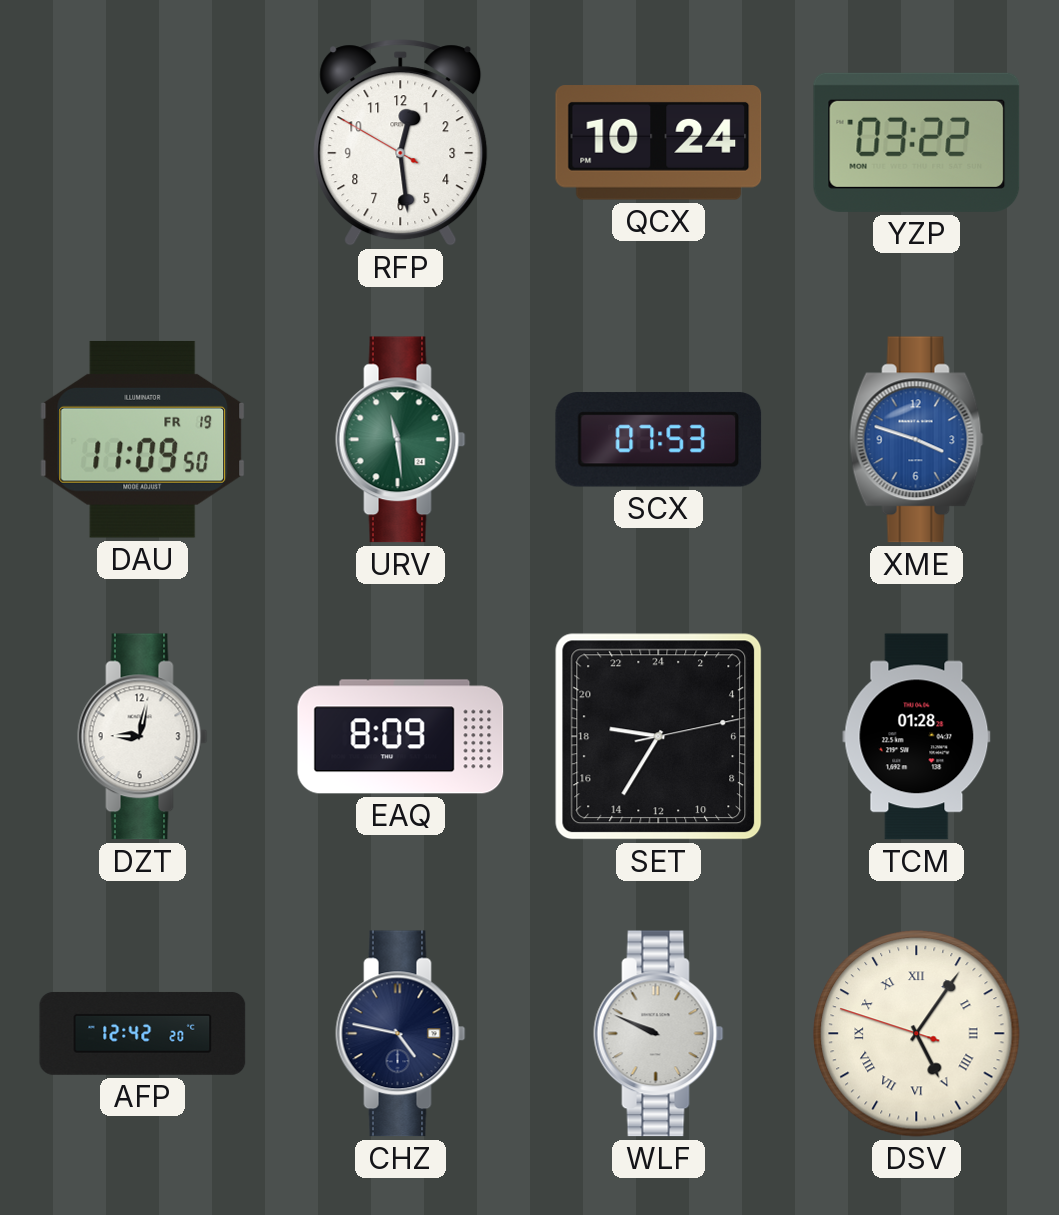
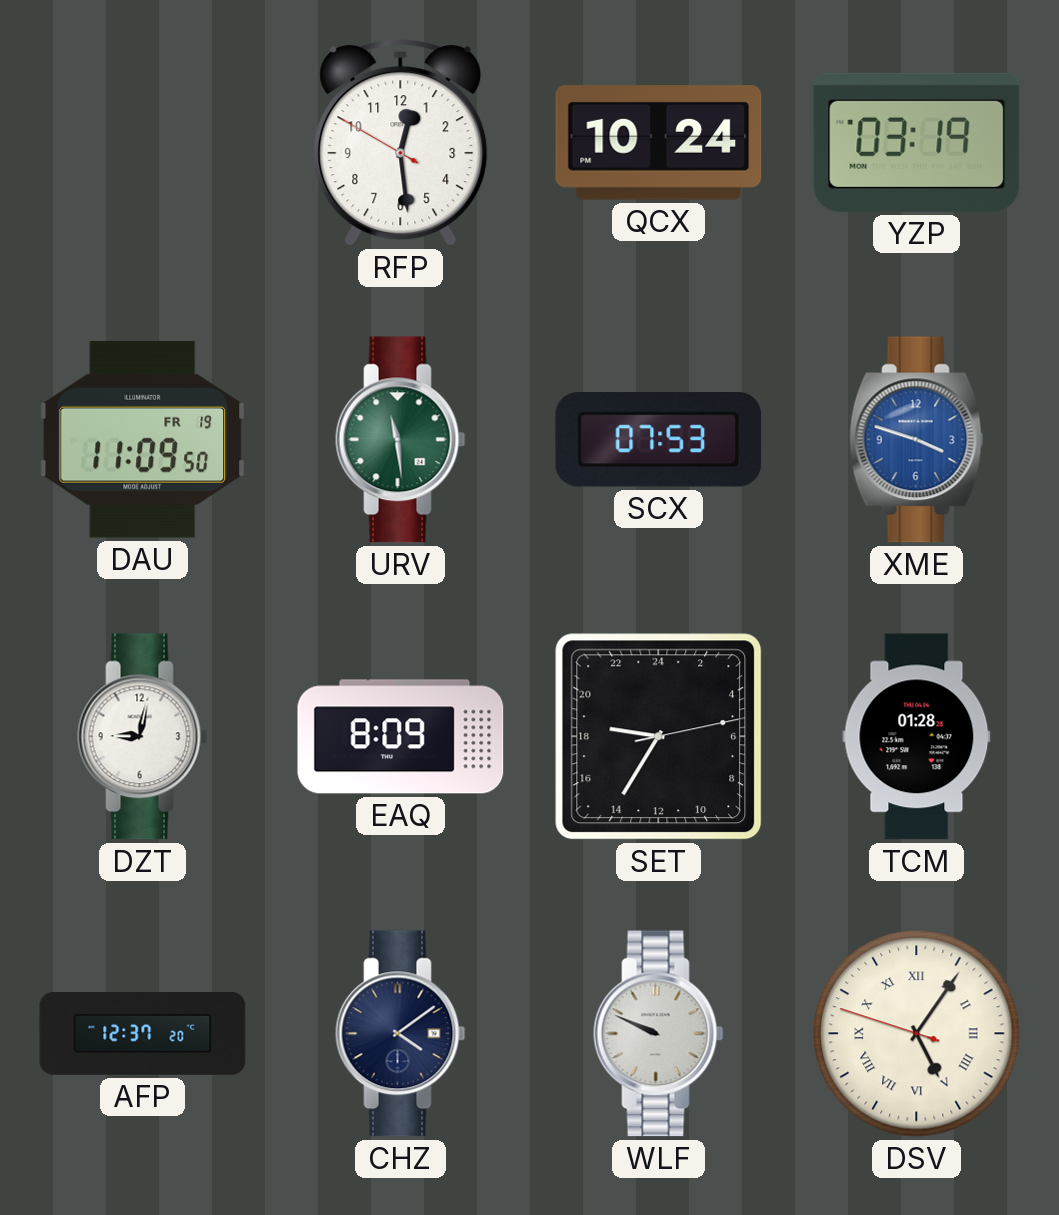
YZP: 03:22 -> 03:19 (917, 142)
AFP: 12:42 -> 12:37 (143, 1033)
CHZ: 4:47 -> 4:09 (401, 1034)
